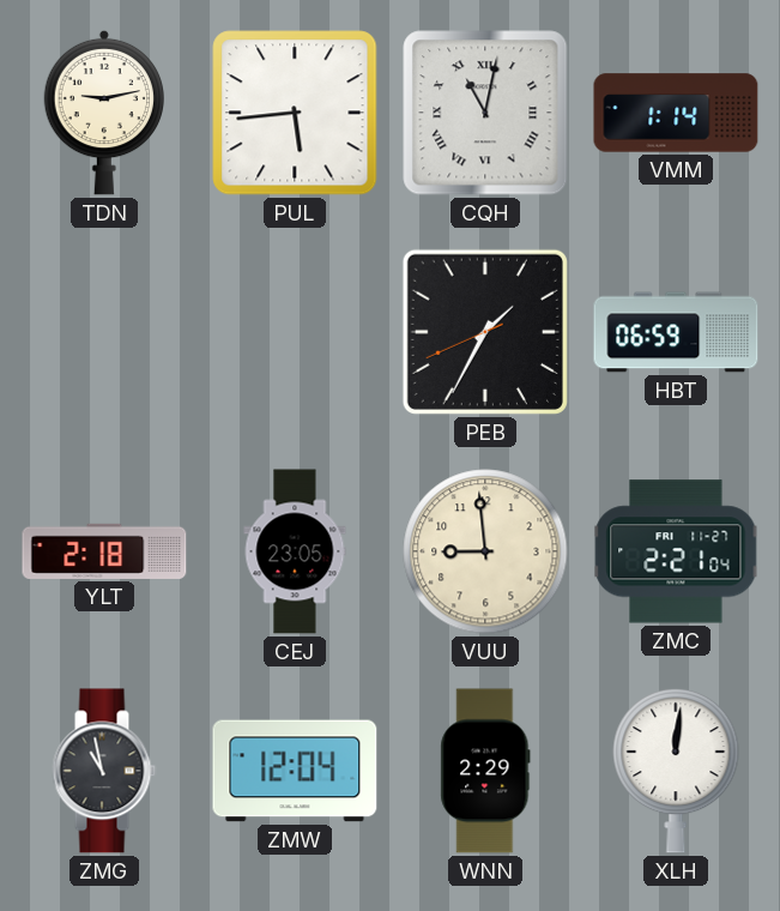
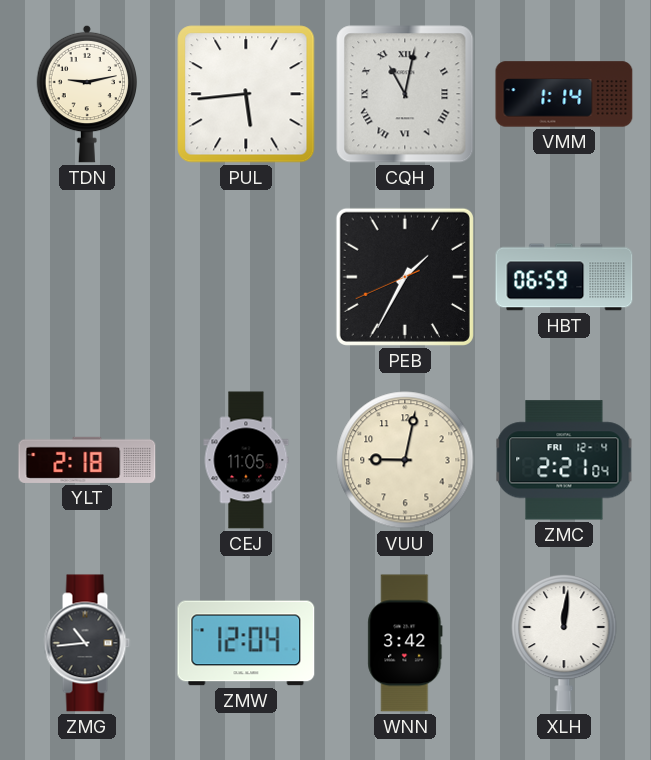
CEJ: 23:05 -> 11:05 (246, 460)
VUU: 8:59 -> 9:02 (405, 460)
ZMC date: FRI 11-27 -> FRI 12-4 (564, 460)
ZMG: 10:58 -> 10:44 (87, 643)
WNN: 2:29 -> 3:42 (405, 643)
